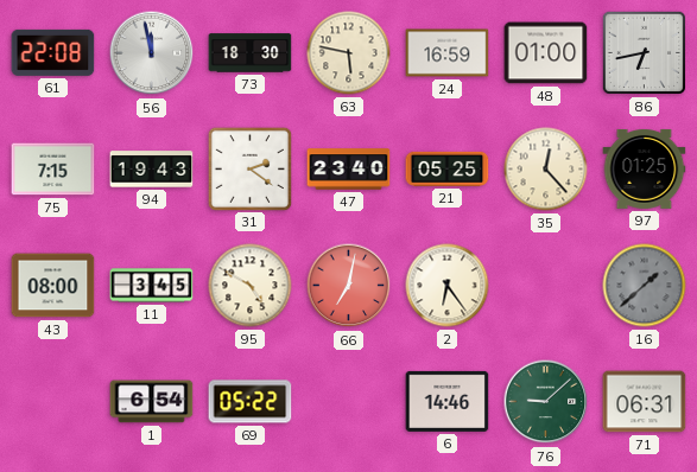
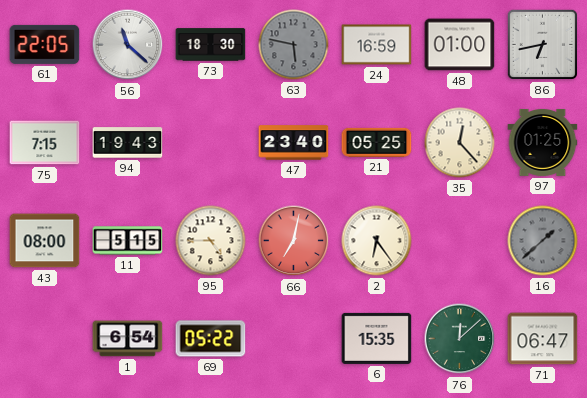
61: 22:08 -> 22:05 (45, 44)
56: 11:58 -> 11:22 (128, 45)
63 dial: cream -> grey (294, 45)
31: 2:21 -> none (249, 168)
11: 3:45 -> 5:15 (128, 241)
95: 4:50 -> 4:45 (211, 241)
6: 14:46 -> 15:35 (377, 338)
76: 9:08 -> 12:08 (460, 339)
71: 06:31 -> 06:47 (543, 339)
